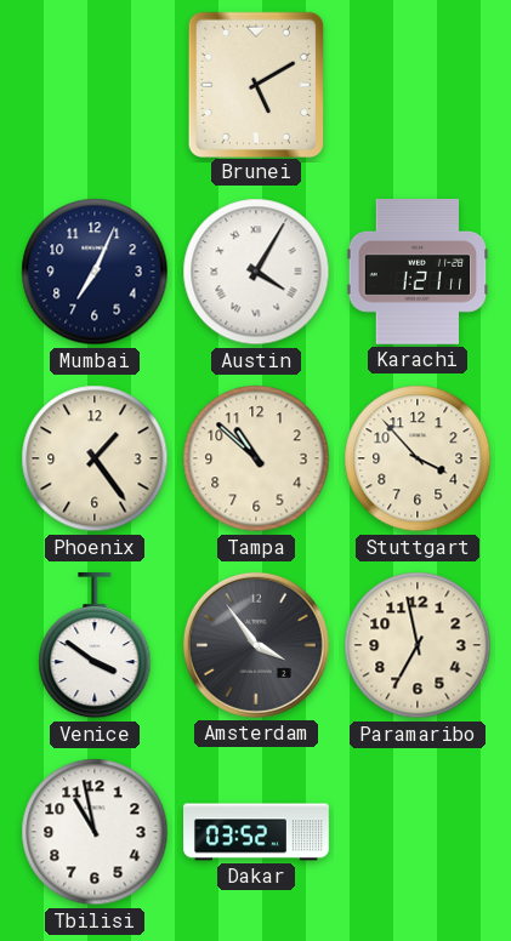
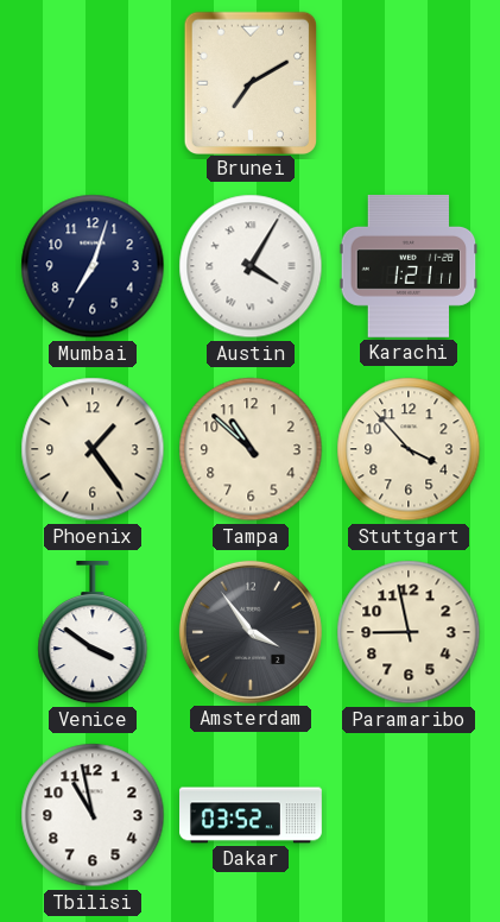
Brunei: 5:10 -> 7:10 (249, 82)
Mumbai: 7:04 -> 7:03 (93, 266)
Paramaribo: 6:58 -> 8:58 (409, 632)
